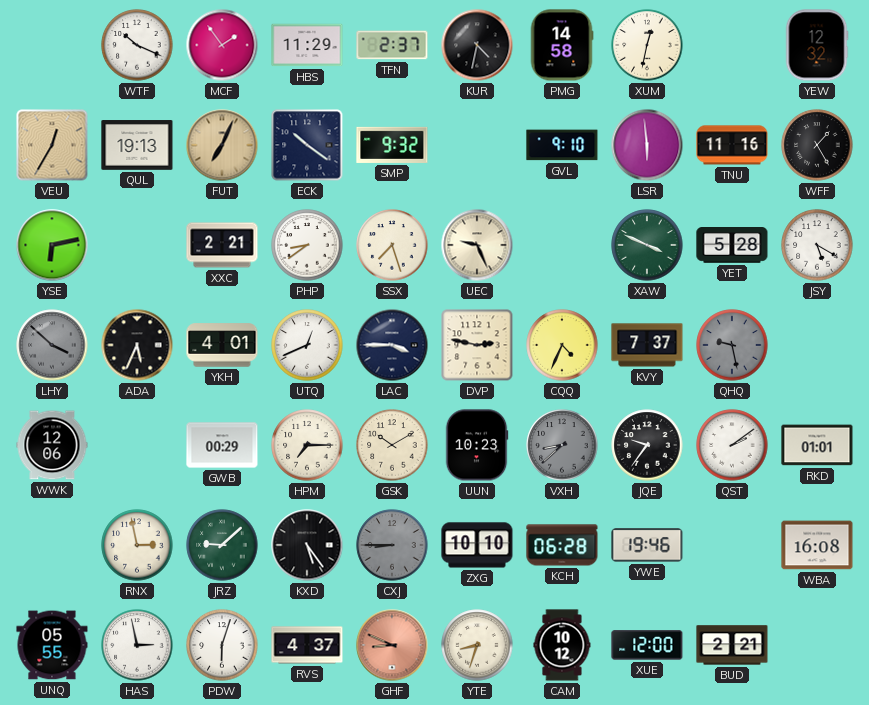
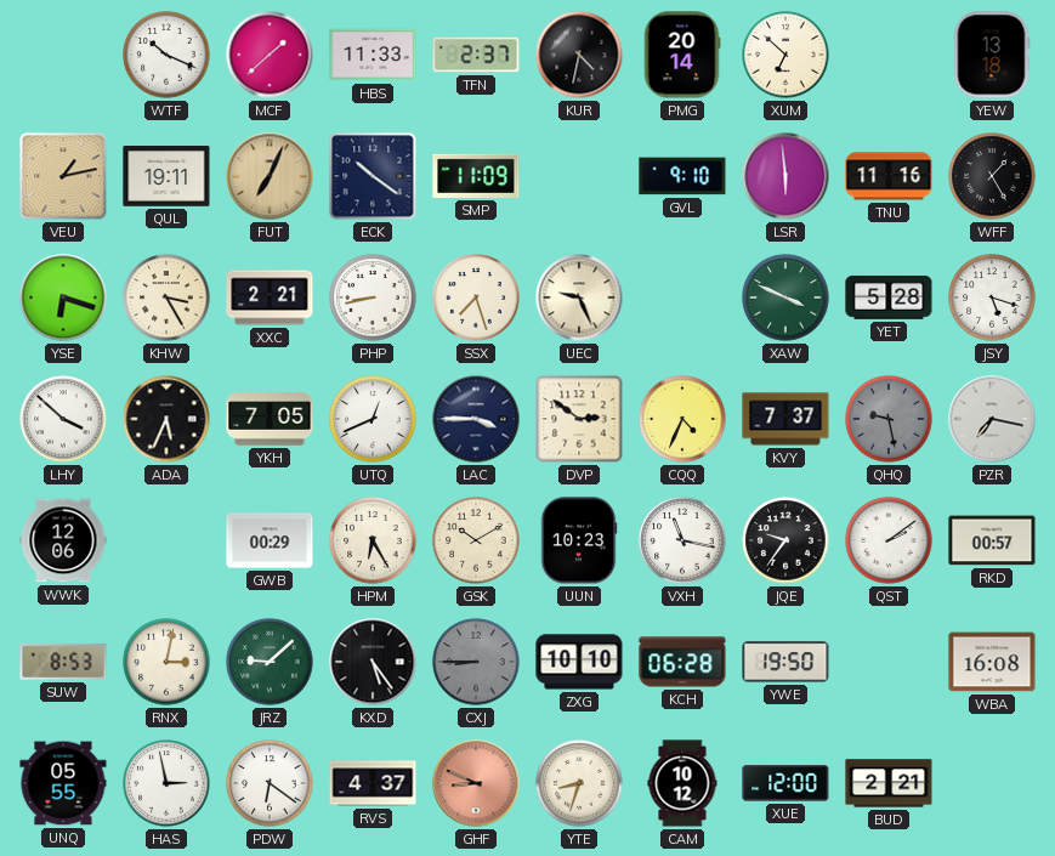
MCF: 1:54 -> 1:38 (270, 55)
HBS: 11:29 -> 11:33 (373, 55)
PMG: 14:58 -> 20:14 (682, 55)
XUM: 12:32 -> 6:52 (785, 55)
YEW: 12:32 -> 13:18 (992, 55)
VEU: 12:35 -> 1:13 (63, 176)
QUL: 19:13 -> 19:11 (166, 176)
SMP: 9:32 -> 11:09 (476, 176)
YSE: 6:13 -> 6:18 (63, 297)
KHW: none -> 3:25 (166, 297)
PHP: 8:39 -> 8:43 (373, 297)
JSY: 5:20 -> 5:18 (992, 297)
LHY dial: grey -> white (63, 419)
YKH: 4:01 -> 7:05 (270, 419)
DVP: 2:47 -> 2:51 (579, 419)
PZR: none -> 7:17 (992, 419)
HPM: 7:15 -> 6:25 (373, 540)
VXH: 8:38 -> 11:17 (682, 540)
VXH dial: grey -> white (682, 540)
RKD: 01:01 -> 00:57 (992, 540)
SUW: none -> 8:53 (63, 662)
RNX: 2:58 -> 3:02 (166, 662)
YWE: 19:46 -> 19:50 (785, 662)
PDW: 6:03 -> 6:21 (270, 783)
